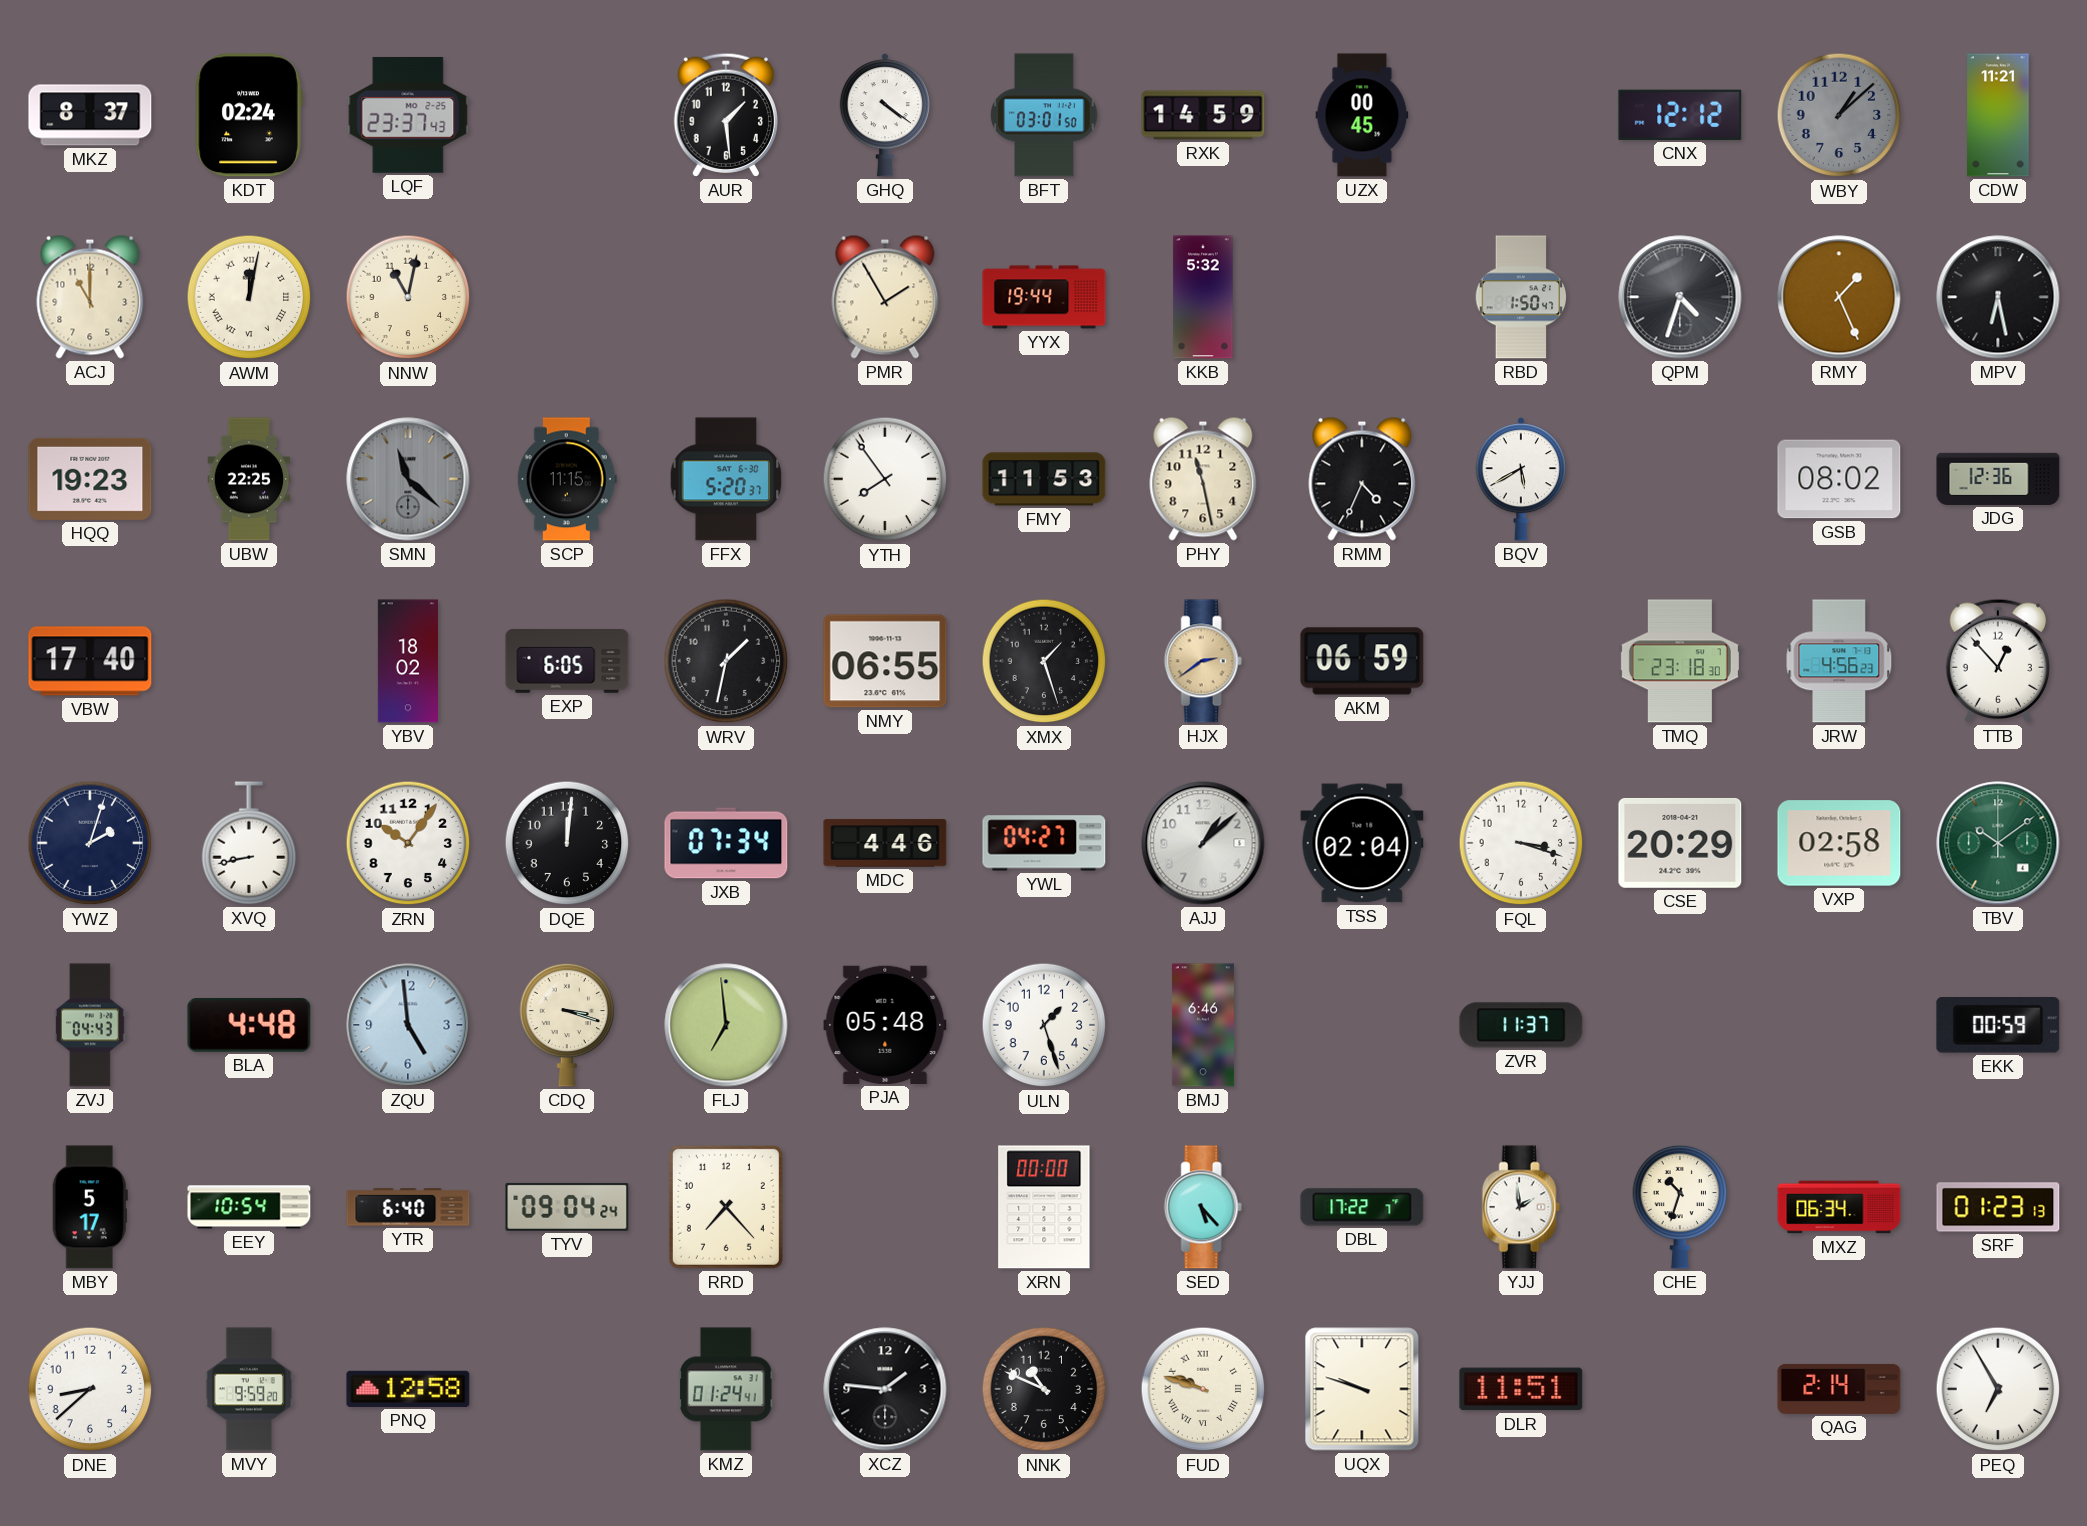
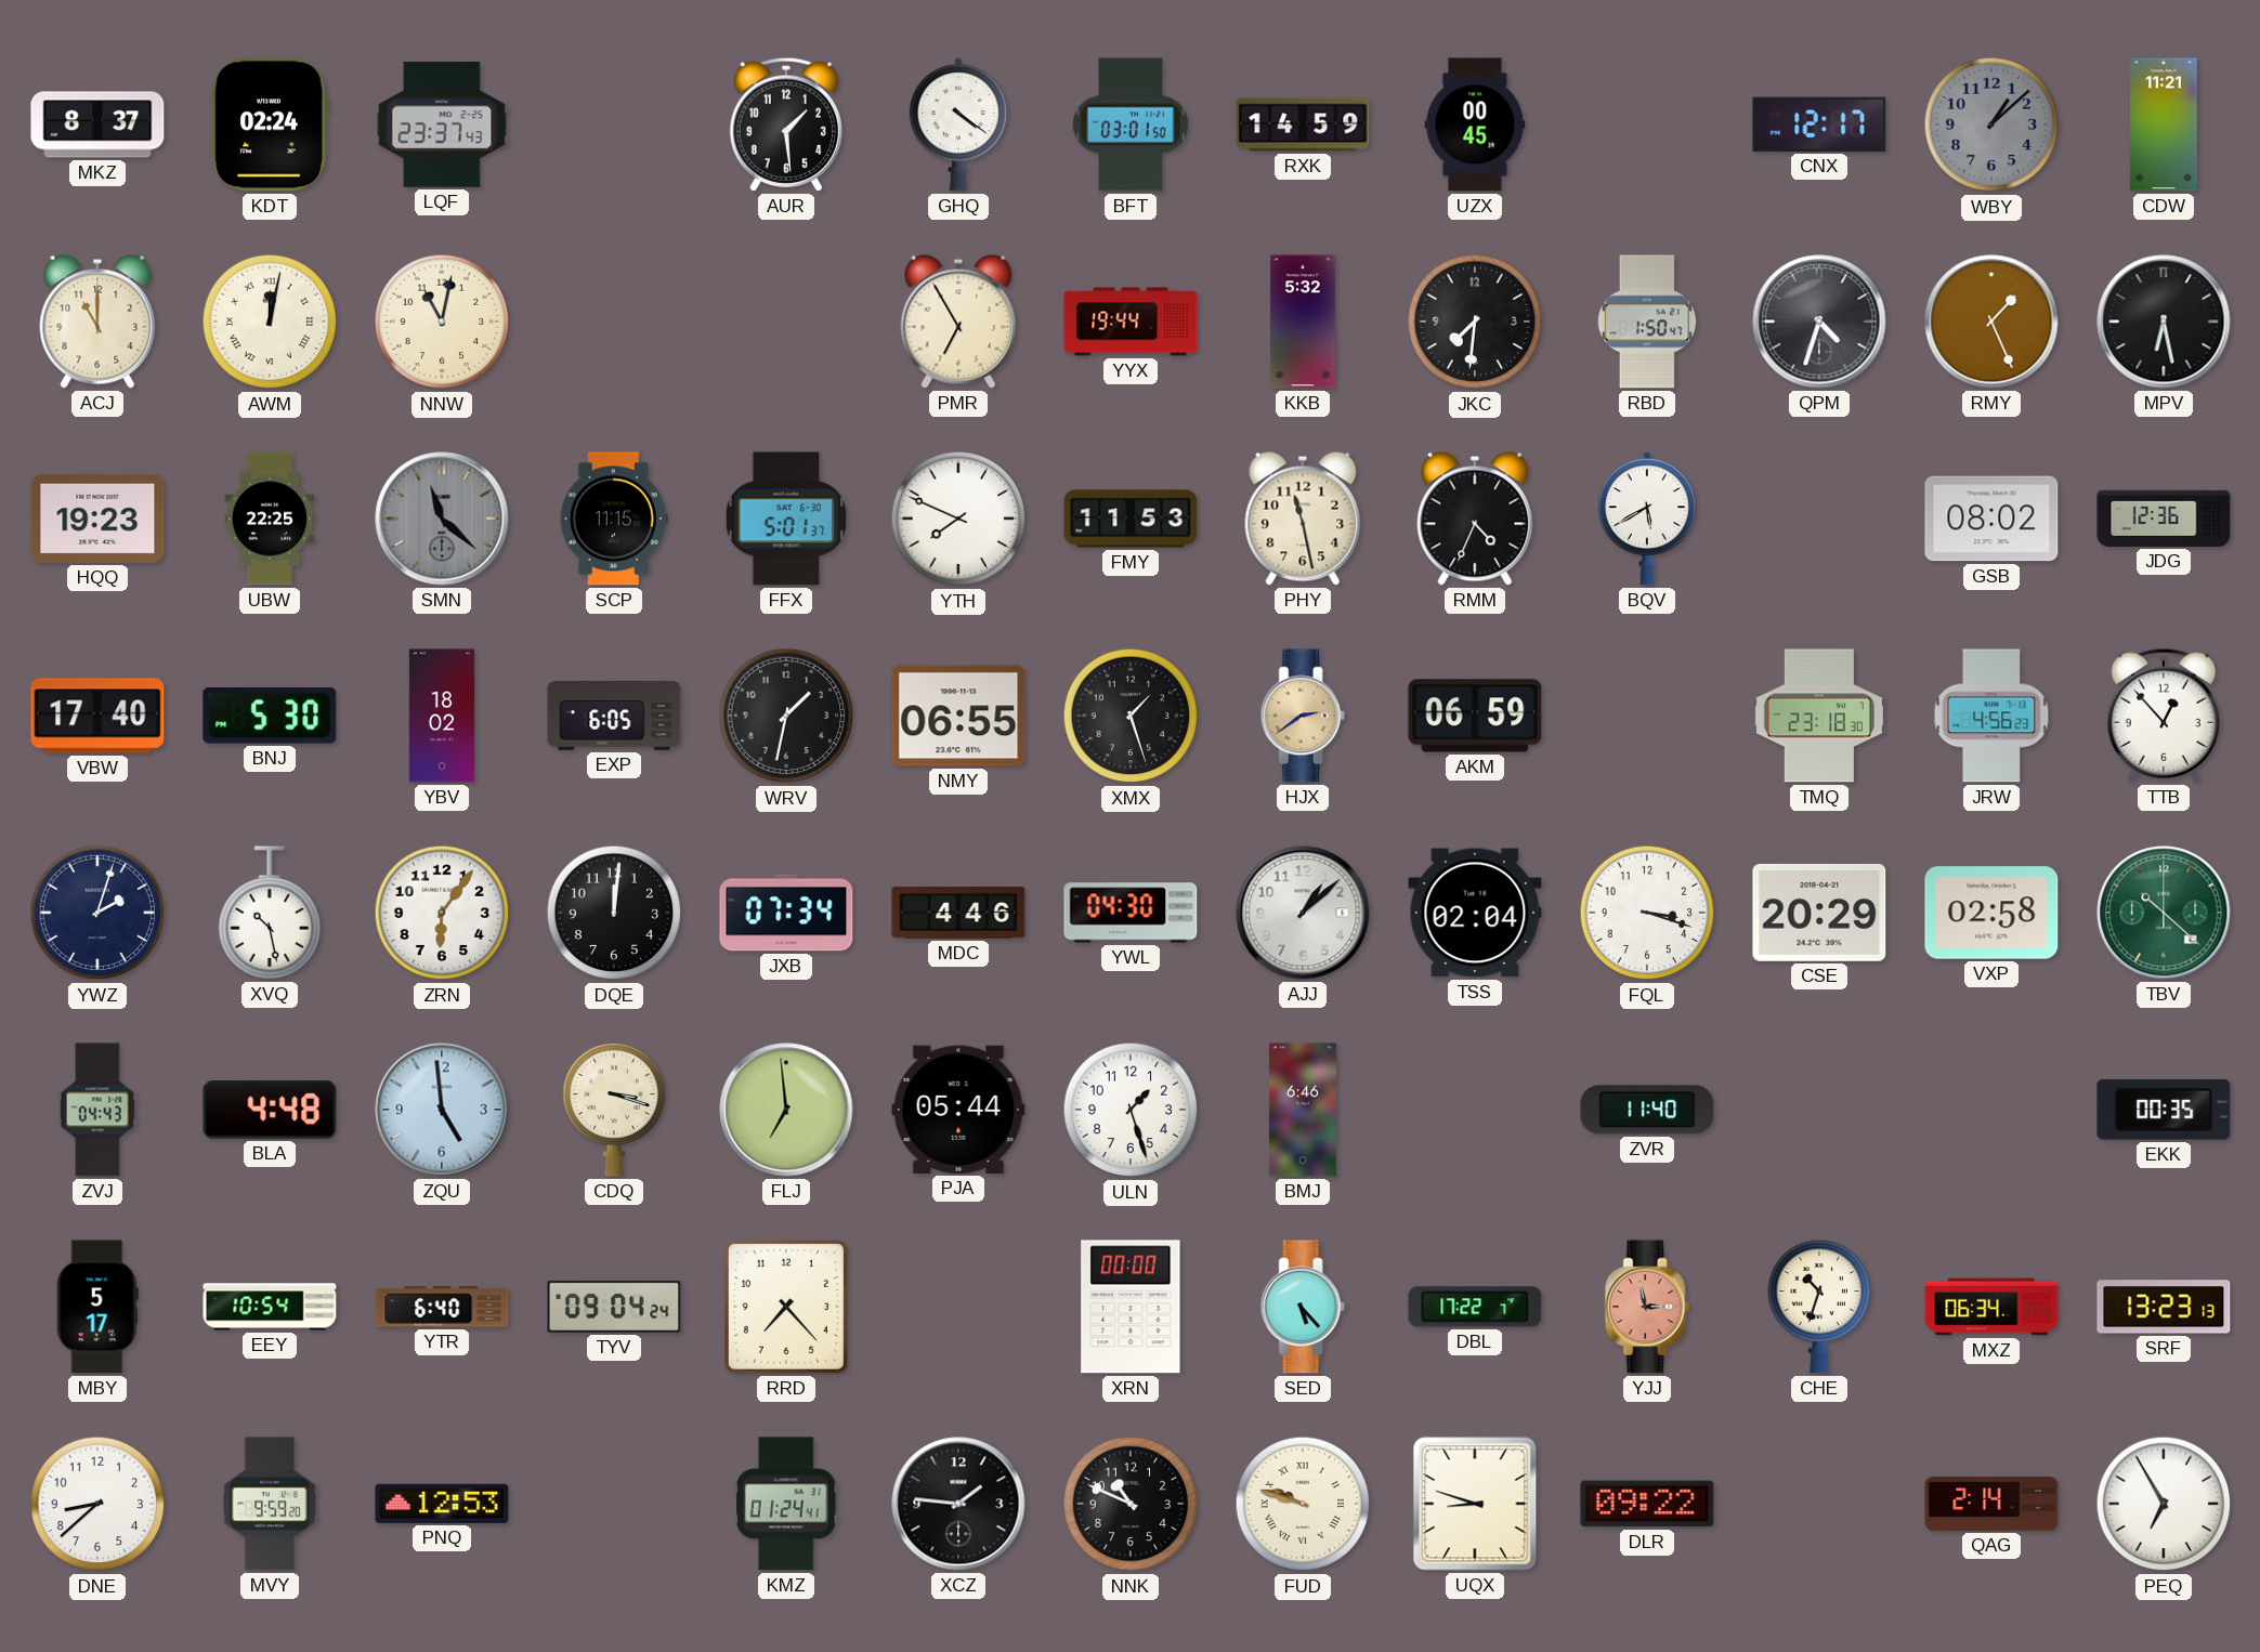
CNX: 12:12 -> 12:17 (1819, 124)
PMR: 1:55 -> 6:55 (958, 322)
JKC: none -> 7:31 (1475, 322)
FFX: 5:20 -> 5:01 (786, 519)
YTH: 7:54 -> 7:49 (958, 519)
BNJ: none -> 5:30 (270, 717)
XVQ: 8:43 -> 10:28 (270, 913)
ZRN: 10:06 -> 6:06 (442, 913)
YWL: 04:27 -> 04:30 (1131, 913)
TBV: 10:09 -> 10:22 (2164, 913)
PJA: 05:48 -> 05:44 (958, 1110)
ZVR: 11:37 -> 11:40 (1647, 1110)
EKK: 00:59 -> 00:35 (2164, 1111)
YJJ: 1:59 -> 2:58 (1647, 1307)
YJJ dial: white -> salmon (1647, 1307)
SRF: 01:23 -> 13:23 (2164, 1307)
PNQ: 12:58 -> 12:53 (442, 1504)
UQX: 9:48 -> 8:48 (1475, 1504)
DLR: 11:51 -> 09:22 (1647, 1504)
